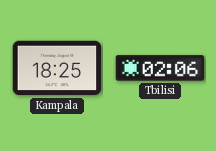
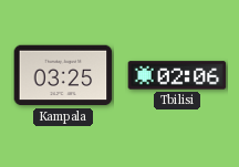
Kampala: 18:25 -> 03:25 (63, 75)
